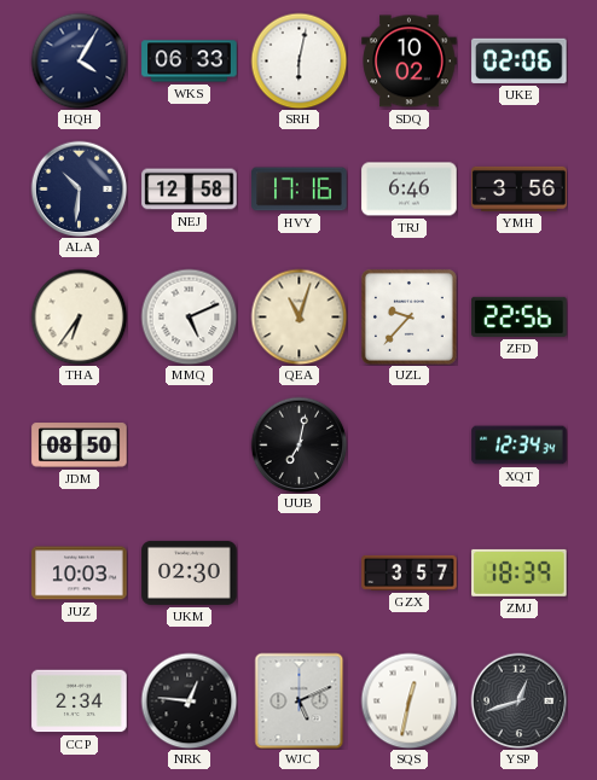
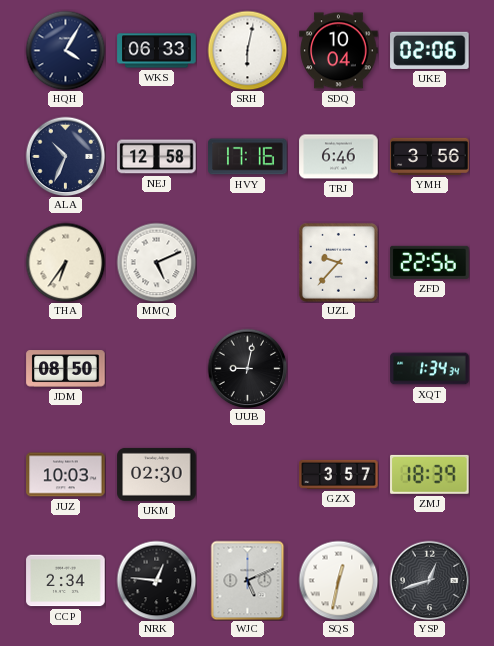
SDQ: 10:02 -> 10:04 (339, 51)
ALA: 10:31 -> 10:34 (65, 156)
QEA: 11:03 -> none (298, 316)
UUB: 7:02 -> 9:02 (247, 368)
XQT: 12:34 -> 1:34 (430, 369)
